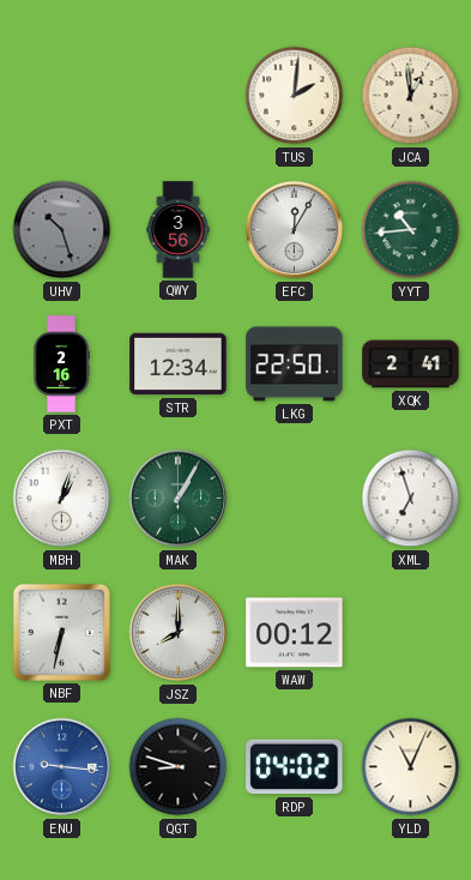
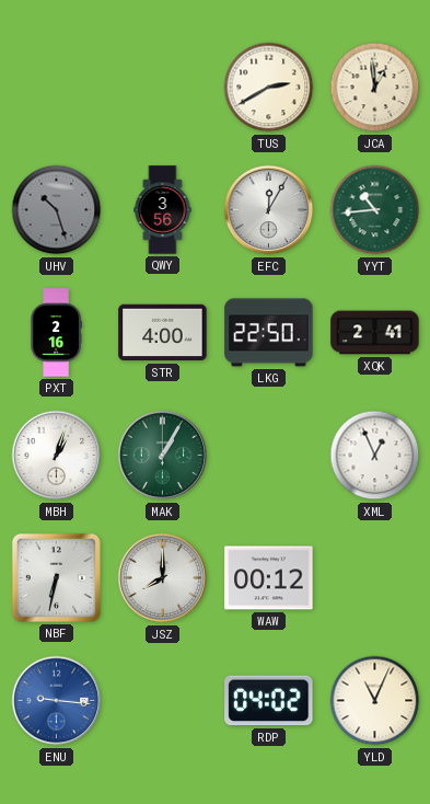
TUS: 2:01 -> 2:40 (269, 88)
STR: 12:34 -> 4:00 (163, 333)
XML: 6:57 -> 12:56 (375, 456)
QGT: 8:48 -> none (179, 767)
